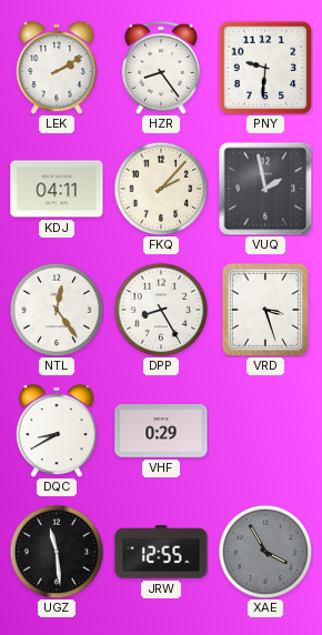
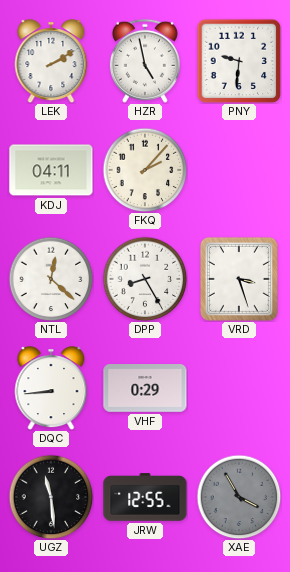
HZR: 8:24 -> 4:58 (145, 61)
VUQ: 1:58 -> none (265, 189)
NTL: 12:24 -> 12:22 (51, 279)
DQC: 8:40 -> 8:44 (51, 388)
